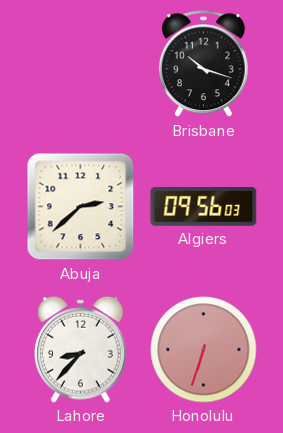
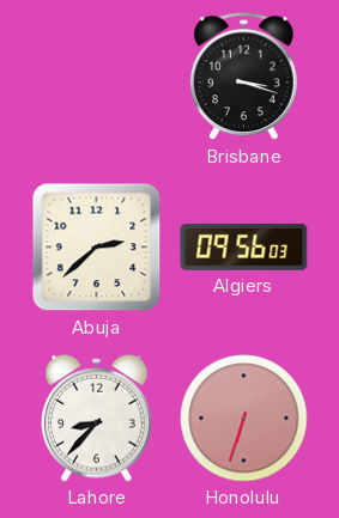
Brisbane: 10:18 -> 3:18 (243, 77)
